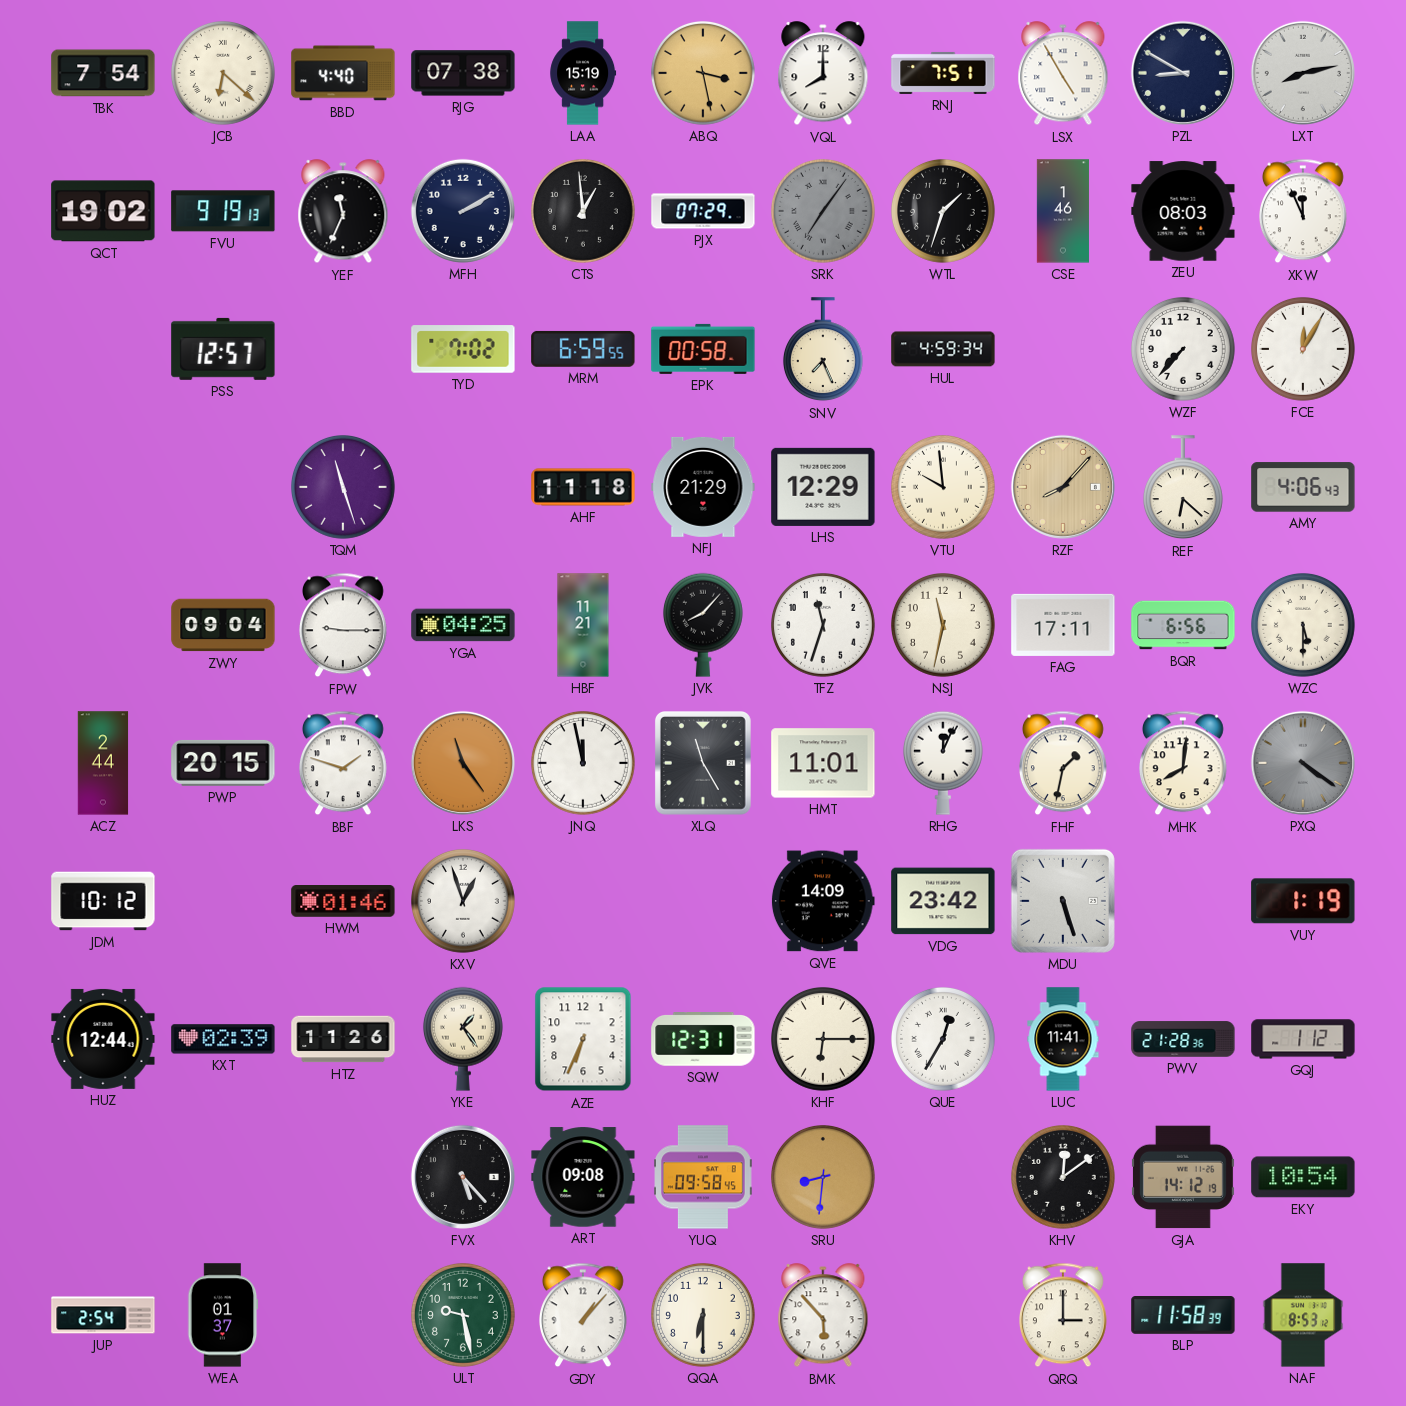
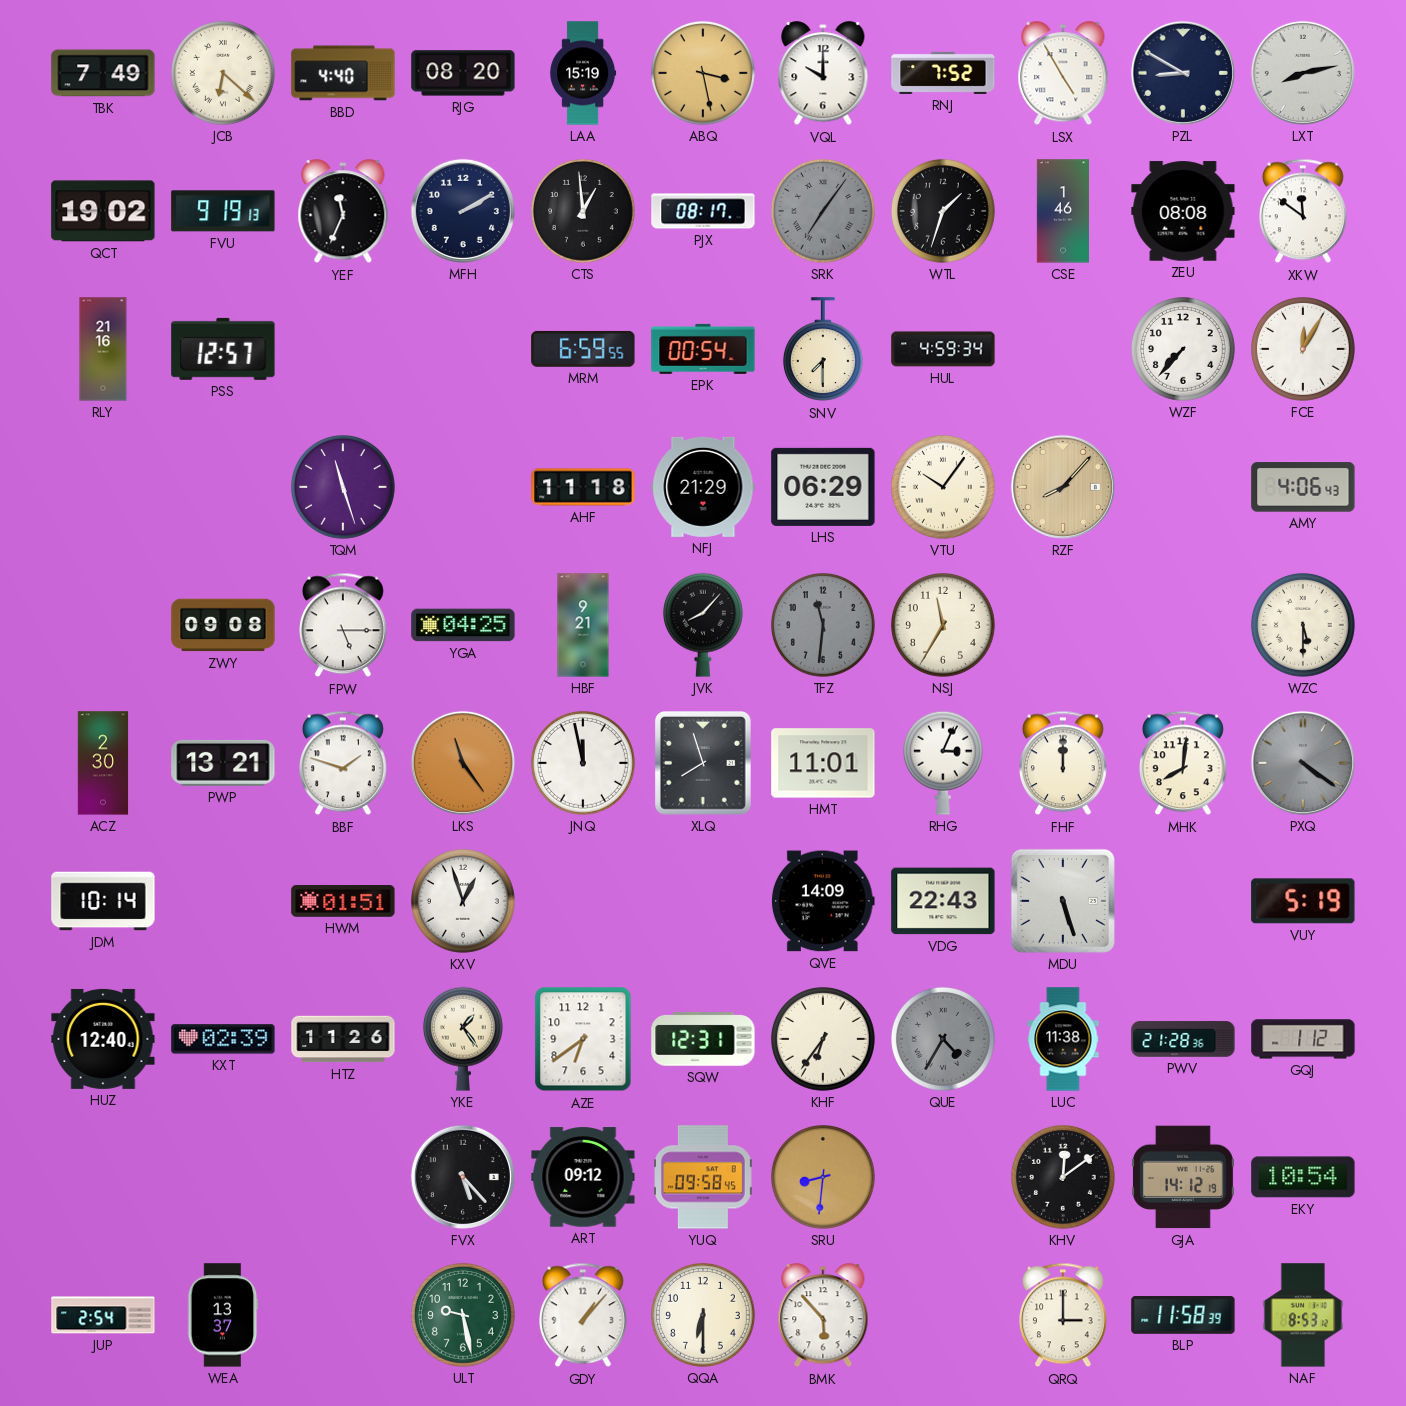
TBK: 7:54 -> 7:49 (103, 73)
RJG: 07:38 -> 08:20 (463, 73)
VQL: 8:00 -> 10:00 (823, 74)
RNJ: 7:51 -> 7:52 (943, 73)
PJX: 07:29 -> 08:17 (703, 211)
ZEU: 08:03 -> 08:08 (1183, 211)
XKW: 11:56 -> 11:51 (1304, 211)
RLY: none -> 21:16 (103, 349)
TYD: 7:02 -> none (463, 349)
EPK: 00:58 -> 00:54 (703, 349)
SNV: 7:26 -> 7:30 (823, 350)
LHS: 12:29 -> 06:29 (823, 487)
VTU: 9:59 -> 10:06 (944, 488)
REF: 6:22 -> none (1183, 488)
ZWY: 09:04 -> 09:08 (223, 625)
FPW: 9:15 -> 5:15 (344, 625)
HBF: 11:21 -> 9:21 (583, 625)
TFZ: 11:33 -> 11:31 (824, 626)
TFZ dial: white -> grey (824, 626)
NSJ: 11:32 -> 11:35 (944, 626)
FAG: 17:11 -> none (1063, 625)
BQR: 6:56 -> none (1183, 625)
ACZ: 2:44 -> 2:30 (103, 763)
PWP: 20:15 -> 13:21 (223, 763)
XLQ: 11:25 -> 7:57 (703, 764)
RHG: 12:04 -> 3:04 (943, 763)
FHF: 1:32 -> 12:00 (1064, 763)
JDM: 10:12 -> 10:14 (103, 901)
HWM: 01:46 -> 01:51 (343, 902)
VDG: 23:42 -> 22:43 (943, 901)
VUY: 1:19 -> 5:19 (1303, 901)
HUZ: 12:44 -> 12:40 (103, 1039)
AZE: 6:34 -> 6:39 (583, 1039)
KHF: 6:15 -> 6:36 (824, 1040)
QUE: 12:35 -> 4:35 (944, 1040)
QUE dial: white -> grey (944, 1040)
LUC: 11:41 -> 11:38 (1063, 1039)
ART: 09:08 -> 09:12 (583, 1177)
WEA: 01:37 -> 13:37 (223, 1315)
